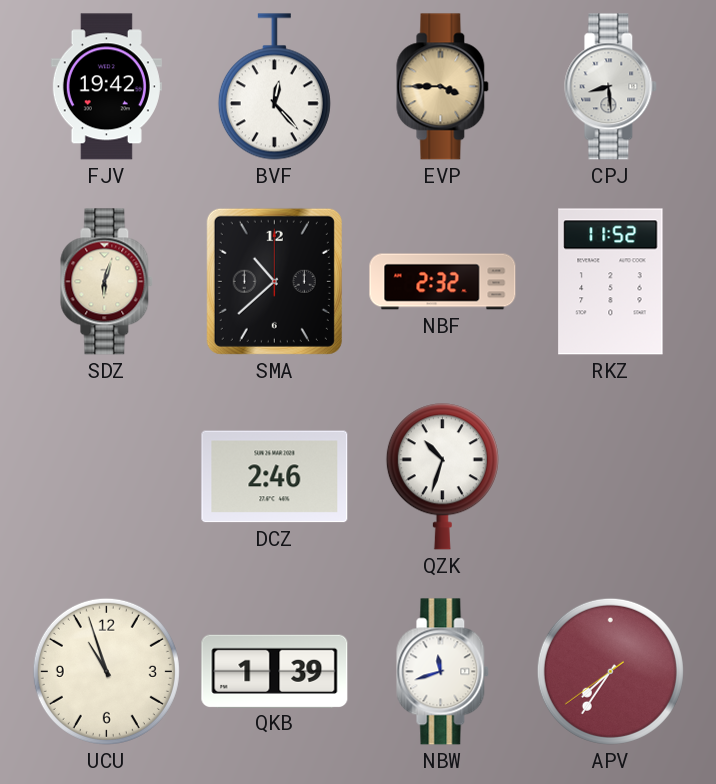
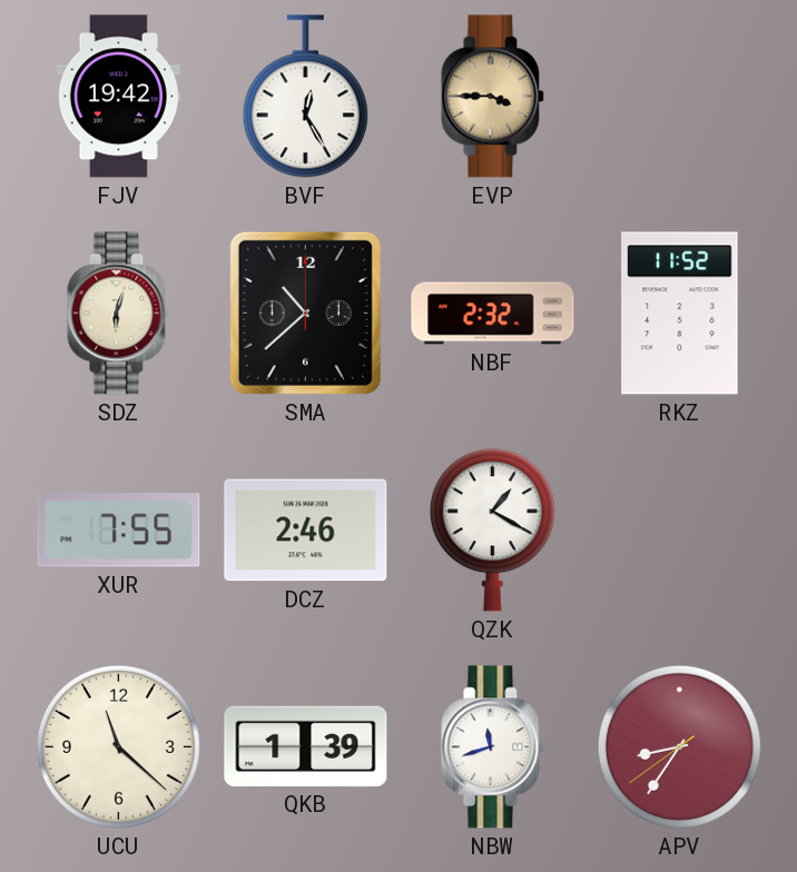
BVF: 12:23 -> 12:25 (305, 97)
CPJ: 8:29 -> none (611, 87)
XUR: none -> 7:55 (119, 531)
QZK: 10:33 -> 1:20 (492, 531)
UCU: 10:57 -> 11:22 (118, 746)
APV: 7:35 -> 8:35 (679, 746)
